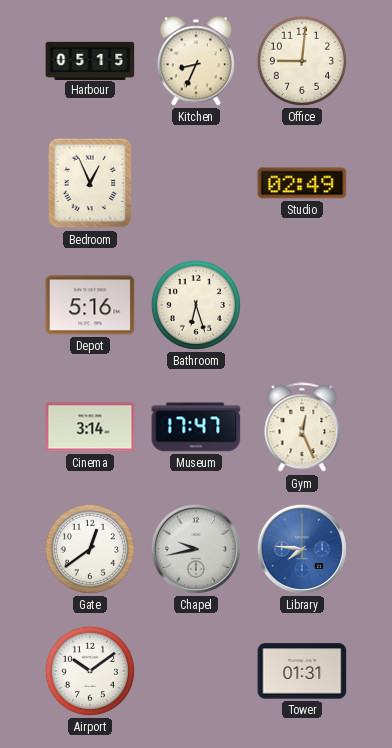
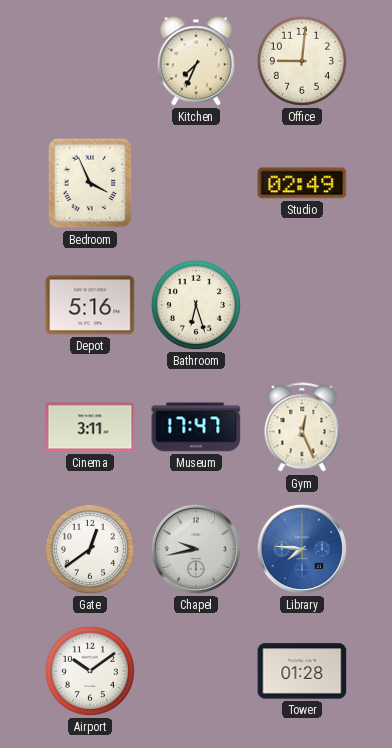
Harbour: 05:15 -> none (90, 60)
Kitchen: 8:34 -> 7:34 (196, 61)
Bedroom: 12:56 -> 3:56 (90, 183)
Cinema: 3:14 -> 3:11 (90, 427)
Tower: 01:31 -> 01:28 (302, 671)
